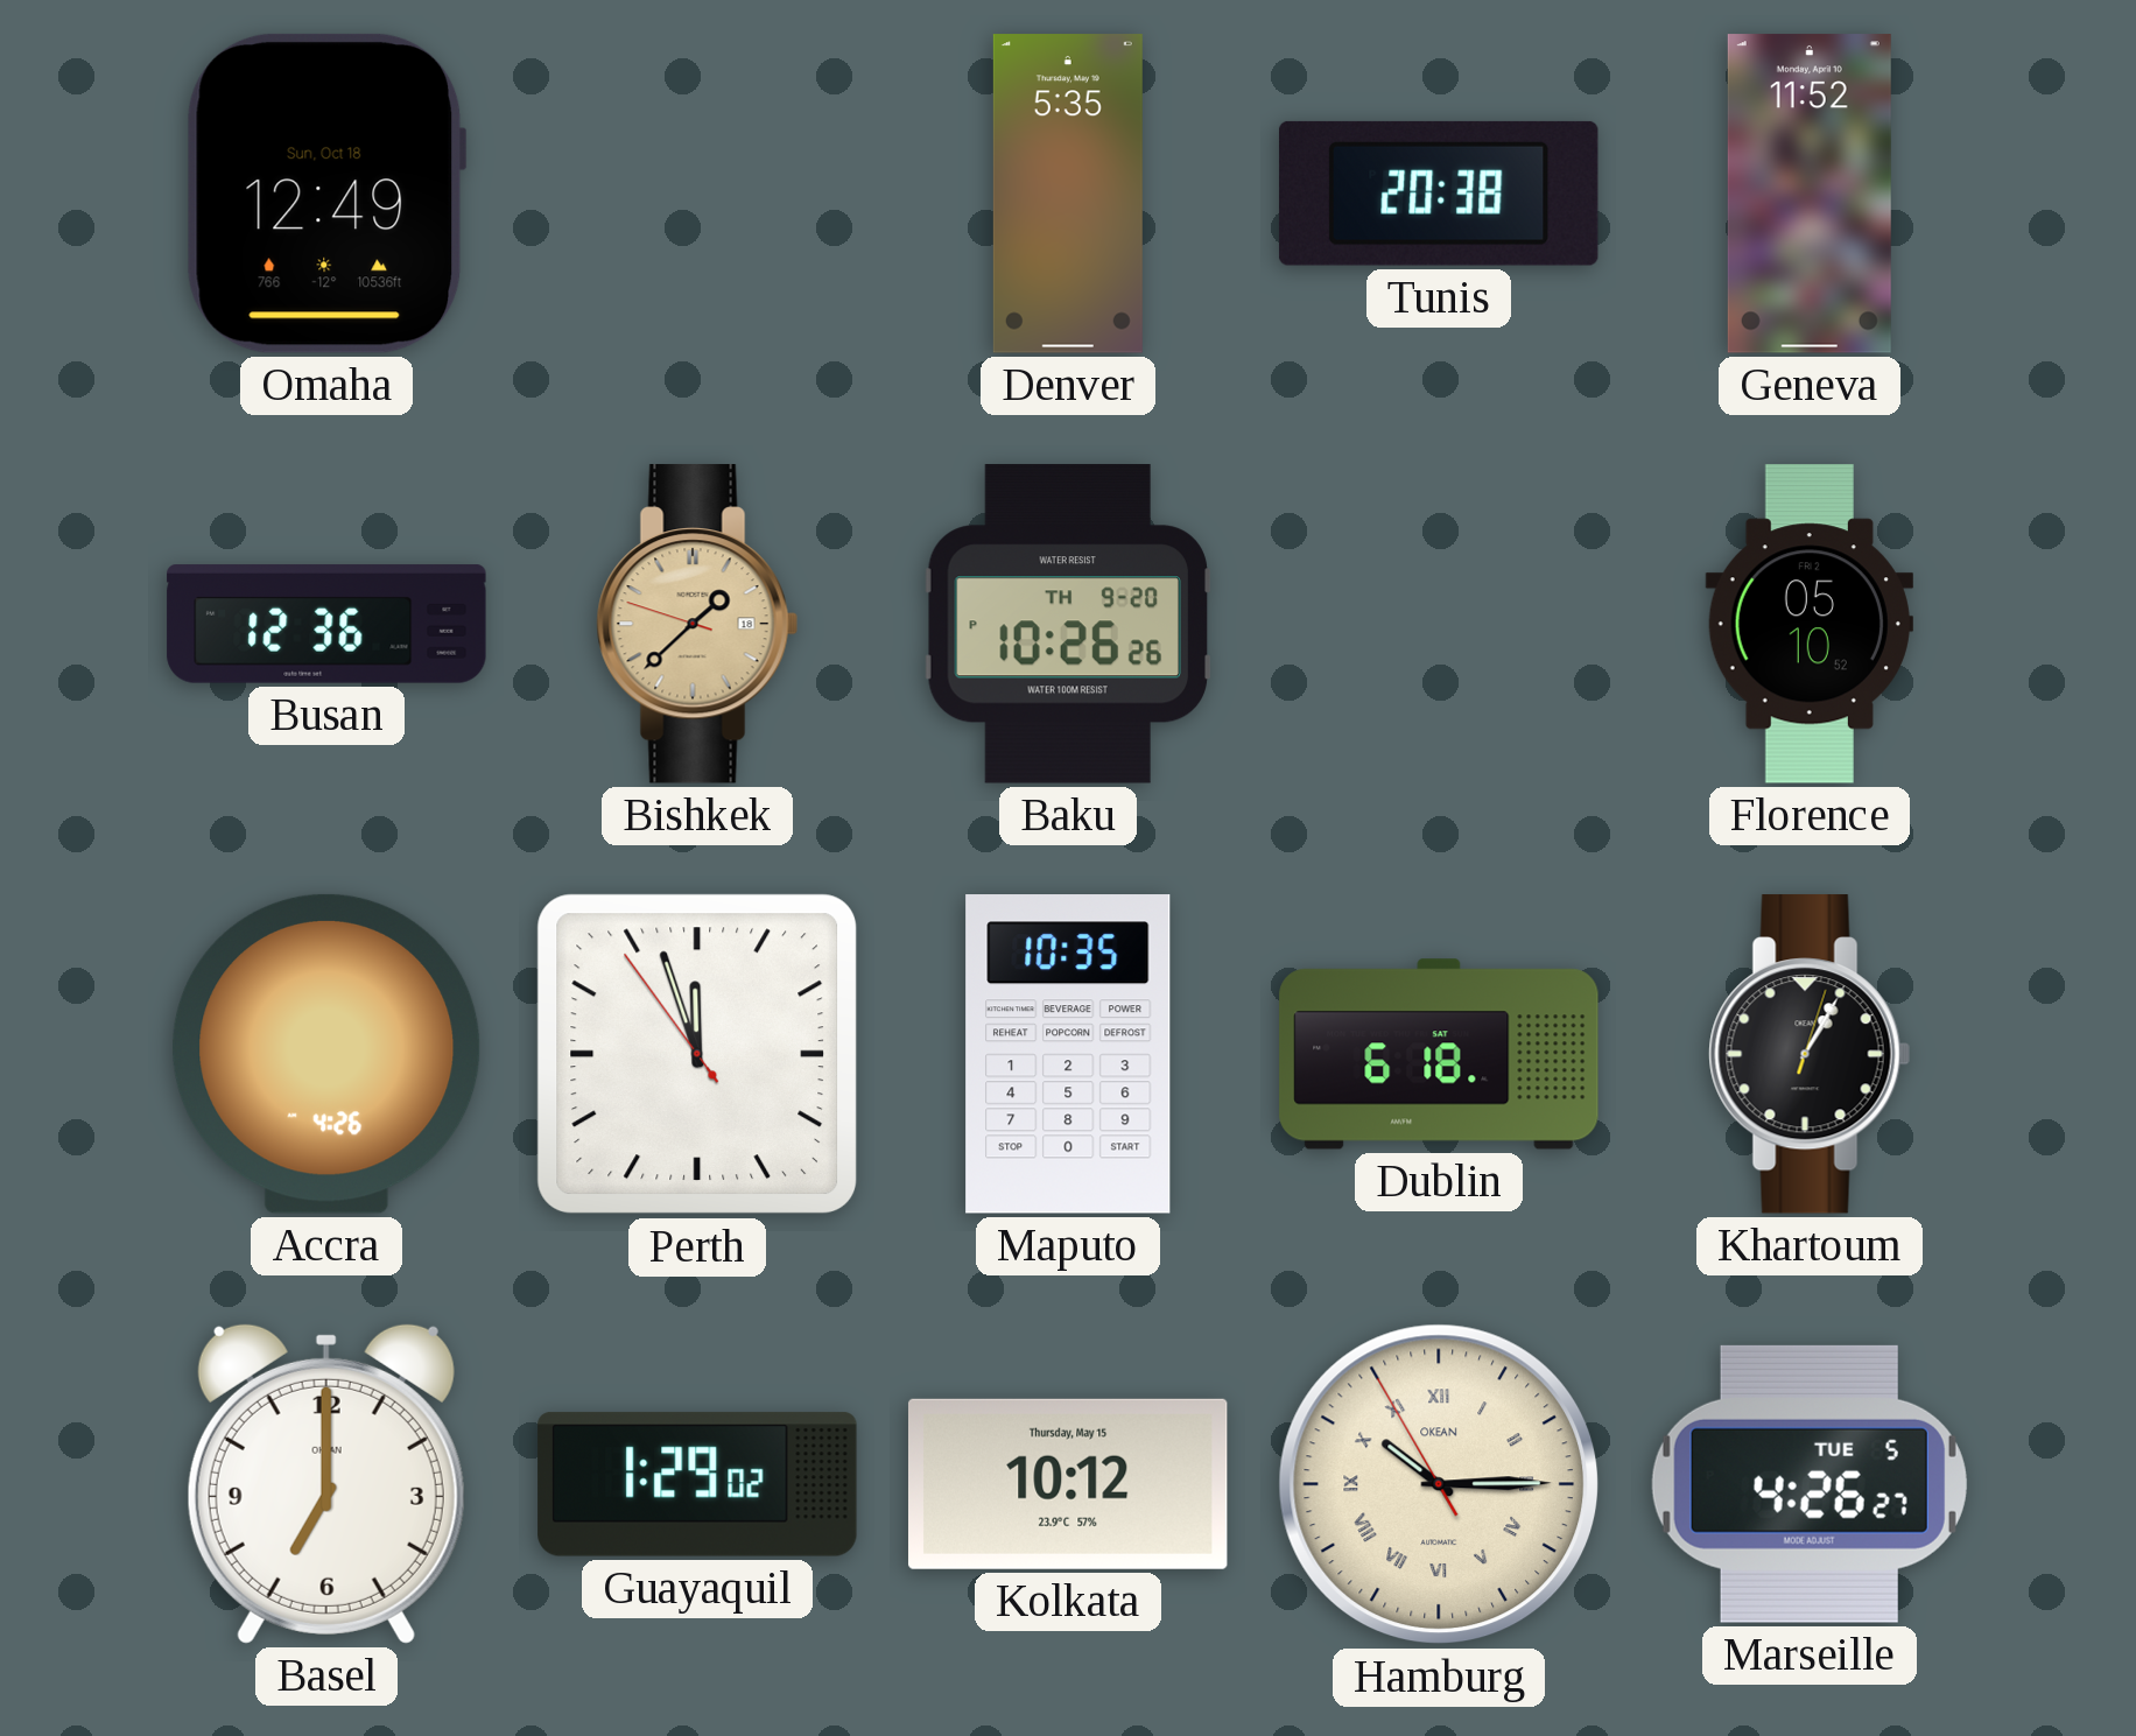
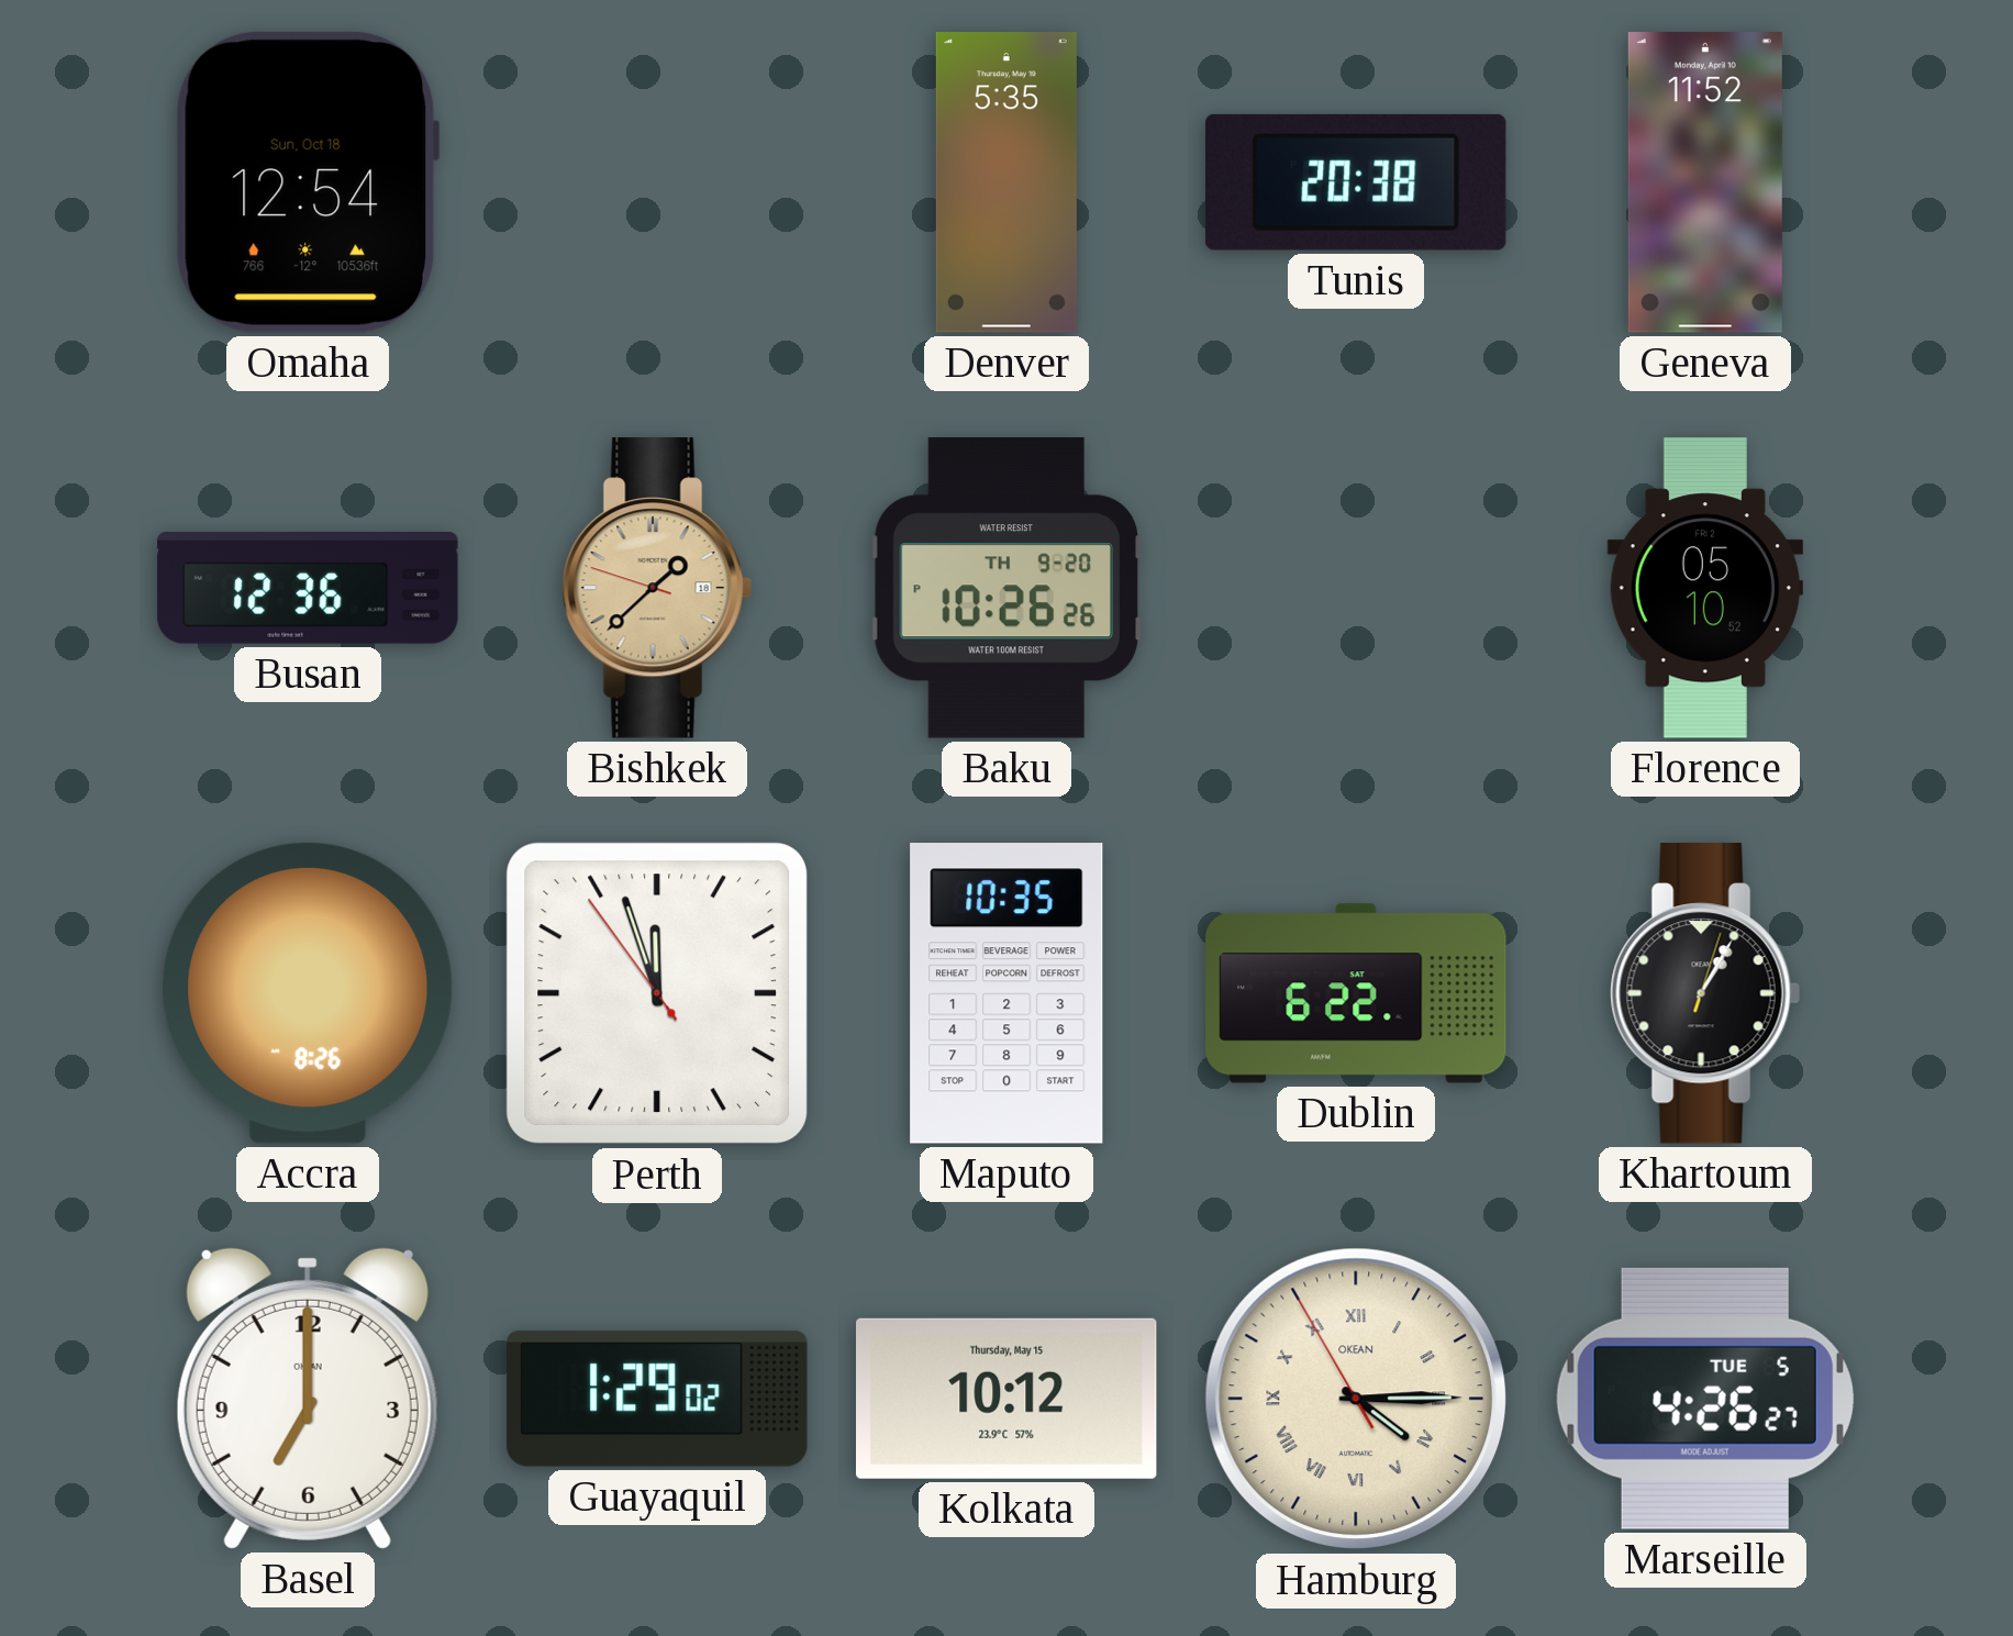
Omaha: 12:49 -> 12:54 (308, 182)
Accra: 4:26 -> 8:26 (308, 993)
Dublin: 6:18 -> 6:22 (1356, 993)
Hamburg: 10:14 -> 4:14 (1356, 1399)
